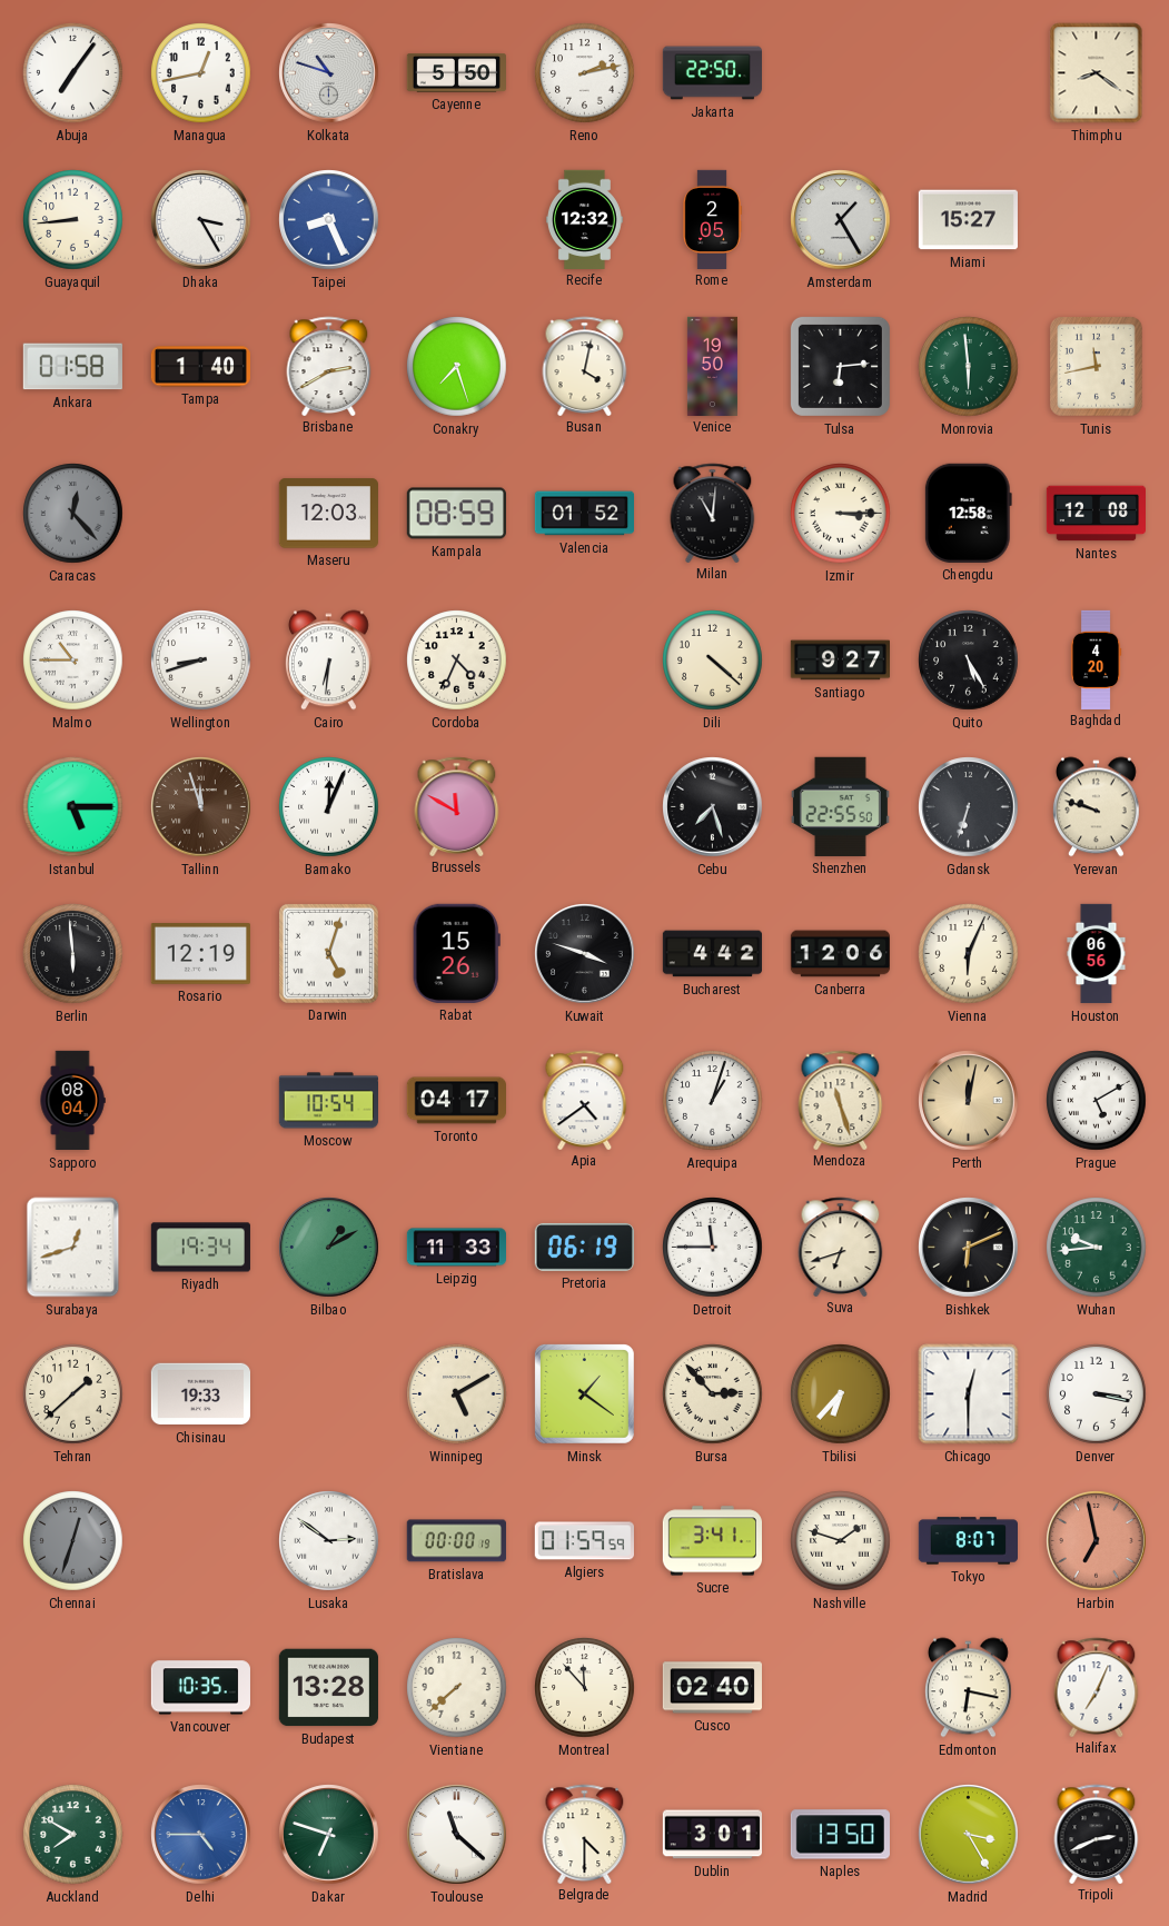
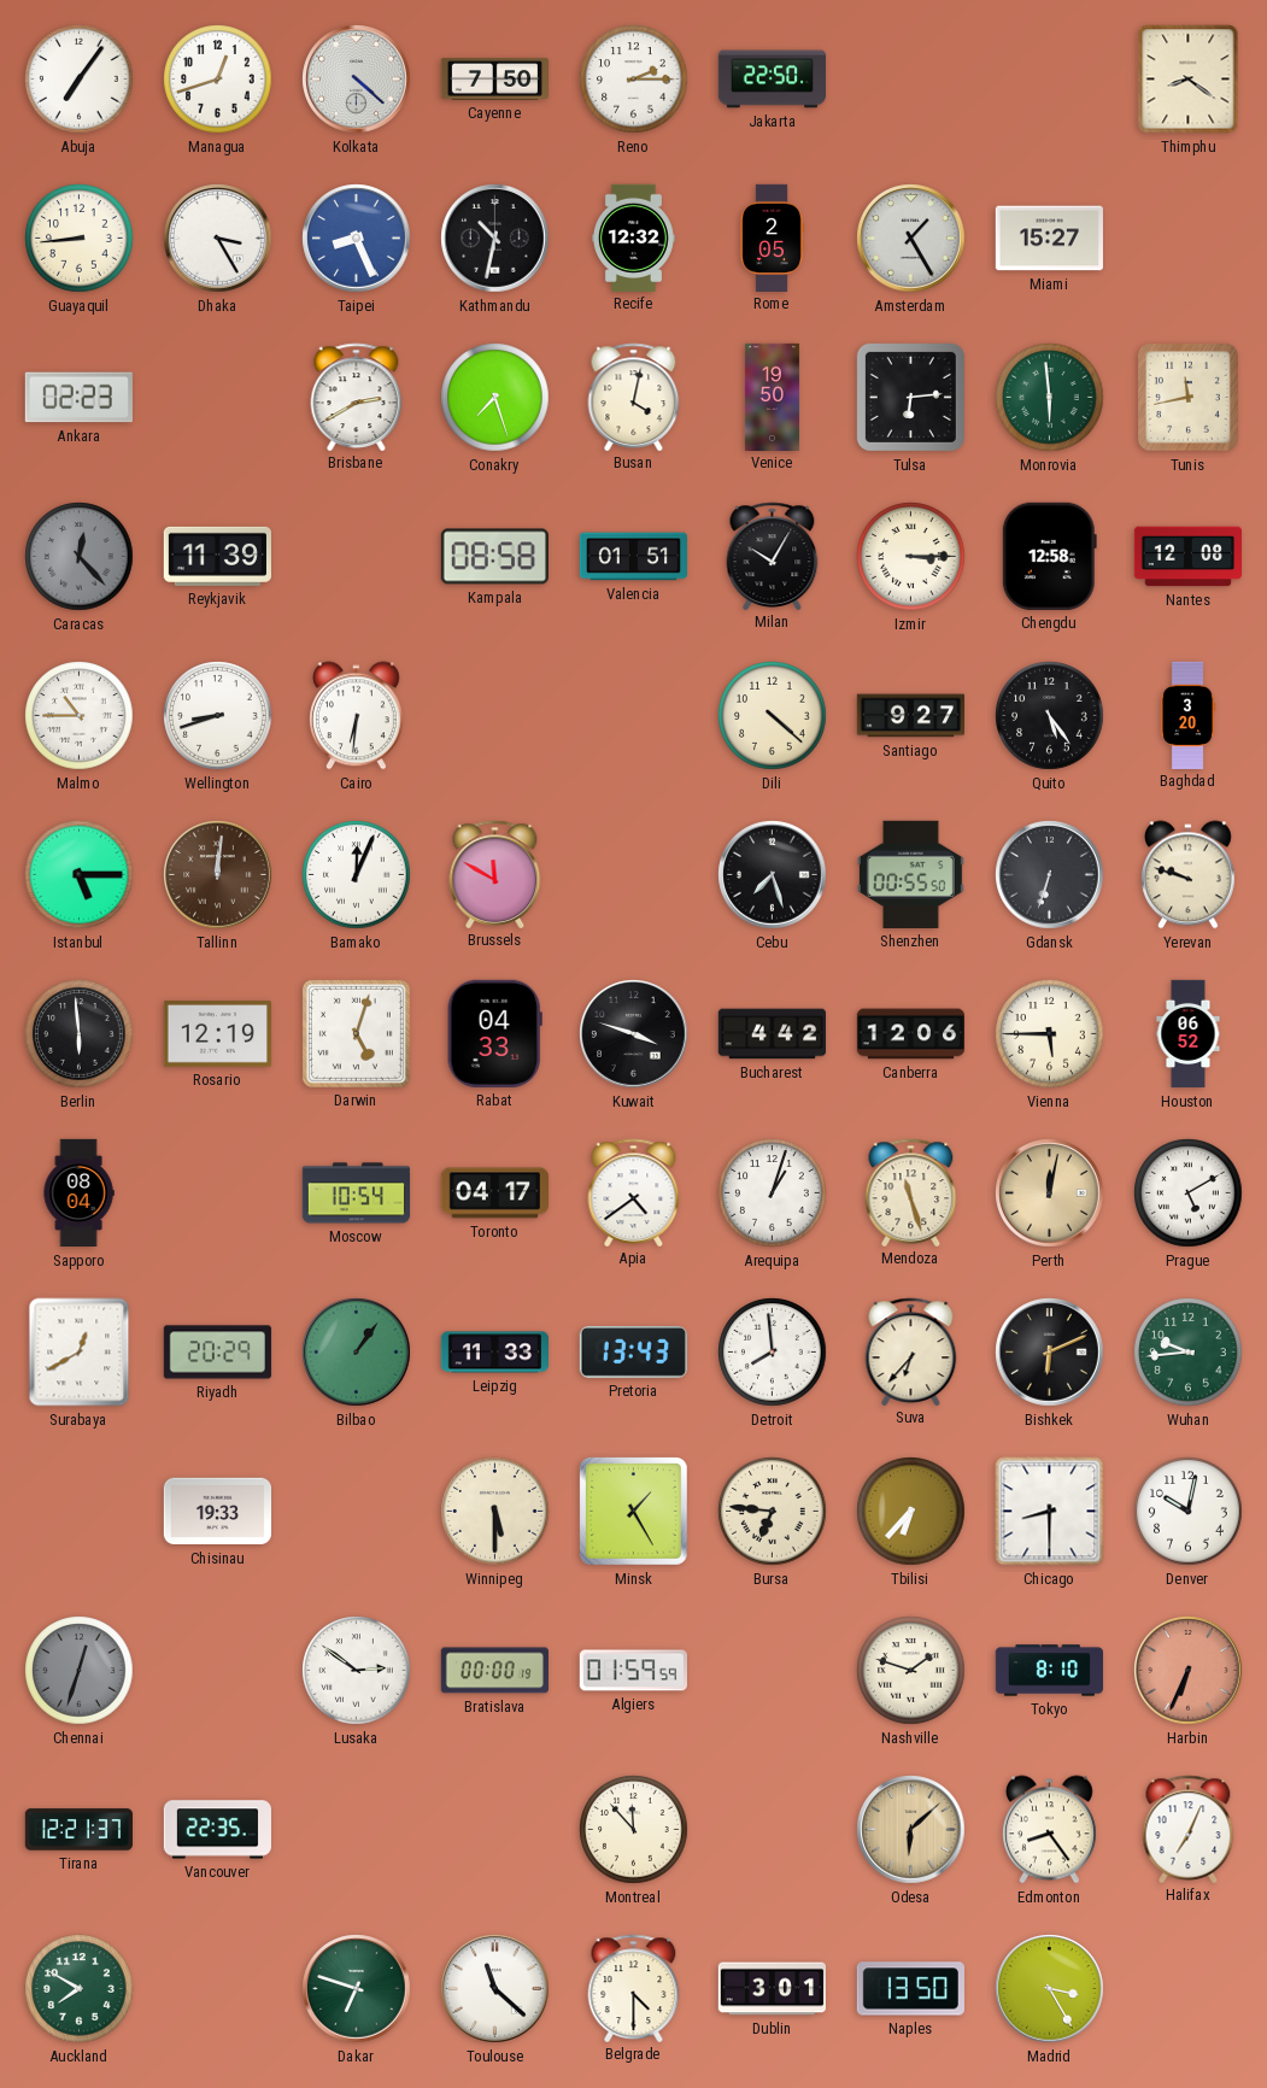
Managua: 12:43 -> 12:42 (218, 80)
Kolkata: 10:48 -> 4:22 (357, 80)
Cayenne: 5:50 -> 7:50 (494, 80)
Reno: 2:13 -> 2:15 (634, 80)
Kathmandu: none -> 10:32 (495, 239)
Ankara: 01:58 -> 02:23 (78, 398)
Tampa: 1:40 -> none (200, 367)
Reykjavik: none -> 11:39 (217, 556)
Maseru: 12:03 -> none (328, 514)
Kampala: 08:59 -> 08:58 (494, 557)
Valencia: 01:52 -> 01:51 (633, 557)
Milan: 11:01 -> 10:05 (773, 556)
Cordoba: 4:34 -> none (457, 661)
Quito: 5:25 -> 5:24 (1050, 716)
Baghdad: 4:20 -> 3:20 (1187, 715)
Tallinn: 11:57 -> 12:01 (218, 875)
Shenzhen: 22:55 -> 00:55 (910, 874)
Rabat: 15:26 -> 04:33 (494, 1033)
Vienna: 6:04 -> 5:45 (1050, 1034)
Houston: 06:56 -> 06:52 (1189, 1034)
Surabaya: 12:42 -> 12:40 (80, 1353)
Riyadh: 19:34 -> 20:29 (217, 1353)
Bilbao: 1:10 -> 1:06 (357, 1353)
Pretoria: 06:19 -> 13:43 (633, 1353)
Detroit: 11:45 -> 7:59 (773, 1353)
Suva: 6:42 -> 6:37 (911, 1351)
Tehran: 1:38 -> none (73, 1394)
Winnipeg: 5:10 -> 5:30 (495, 1512)
Minsk: 1:21 -> 1:25 (633, 1511)
Bursa: 2:53 -> 6:46 (773, 1512)
Chicago: 12:30 -> 8:30 (1050, 1512)
Denver: 3:17 -> 10:02 (1189, 1512)
Sucre: 3:41 -> none (712, 1541)
Tokyo: 8:07 -> 8:10 (1049, 1671)
Harbin: 6:58 -> 6:34 (1189, 1671)
Tirana: none -> 12:21 (78, 1830)
Vancouver: 10:35 -> 22:35 (217, 1830)
Budapest: 13:28 -> none (328, 1688)
Vientiane: 7:38 -> none (457, 1688)
Cusco: 02:40 -> none (712, 1688)
Odesa: none -> 6:08 (911, 1830)
Edmonton: 6:17 -> 8:24 (1049, 1830)
Delhi: 4:45 -> none (201, 1835)
Tripoli: 2:41 -> none (1097, 1834)
